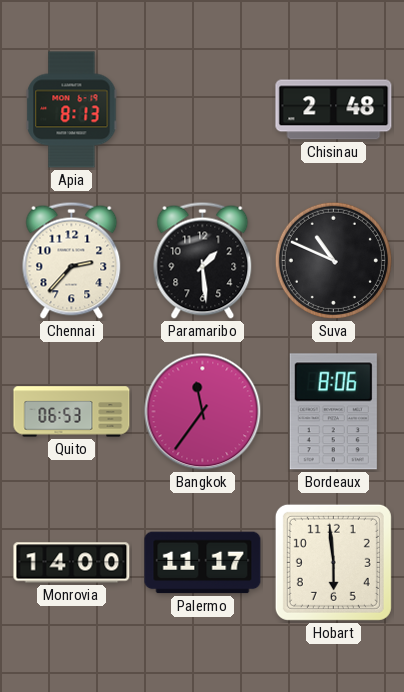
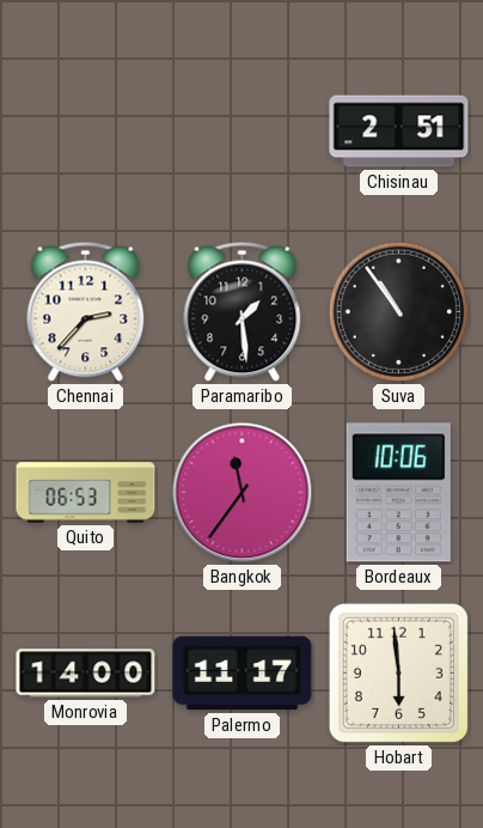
Apia: 8:13 -> none (72, 110)
Chisinau: 2:48 -> 2:51 (399, 132)
Suva: 10:49 -> 10:54 (398, 311)
Bordeaux: 8:06 -> 10:06 (398, 493)
